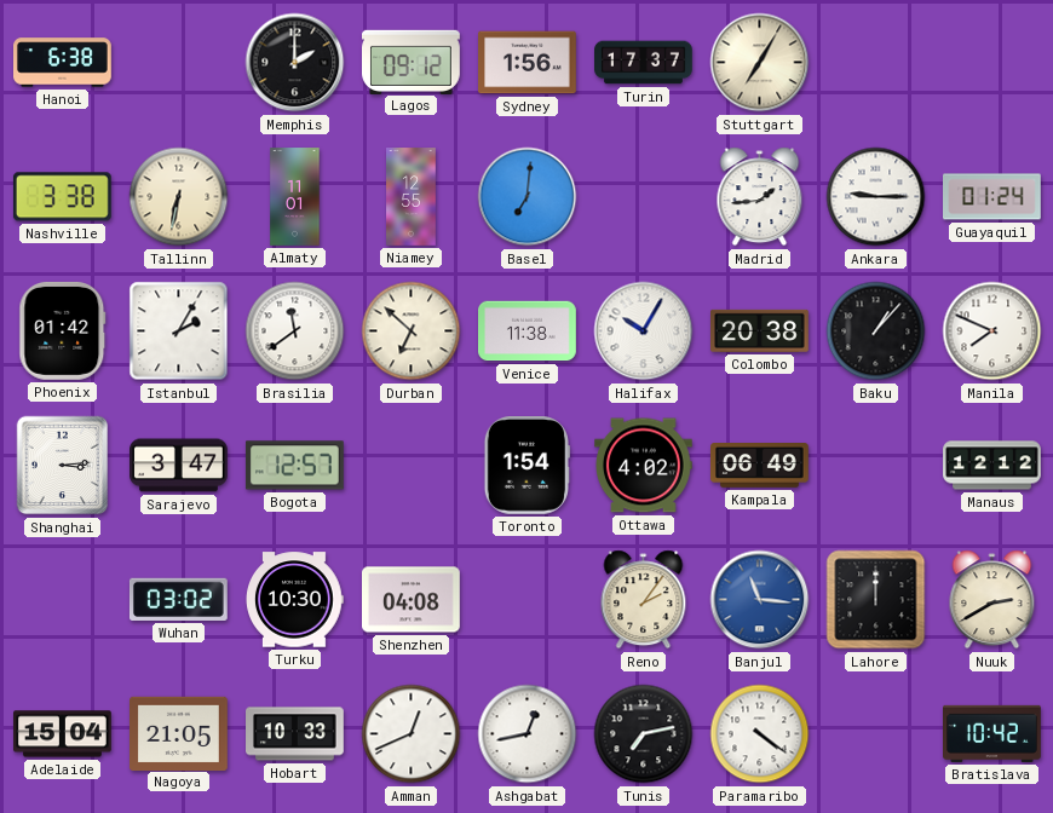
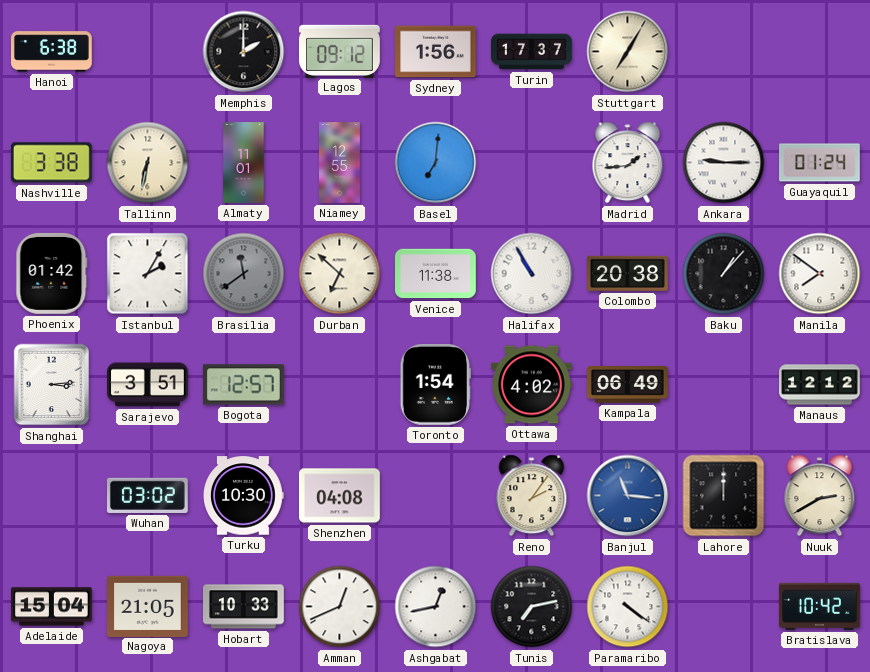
Brasilia dial: white -> grey (244, 274)
Halifax: 10:05 -> 10:55 (532, 274)
Manila: 7:49 -> 7:51 (820, 274)
Sarajevo: 3:47 -> 3:51 (148, 385)
